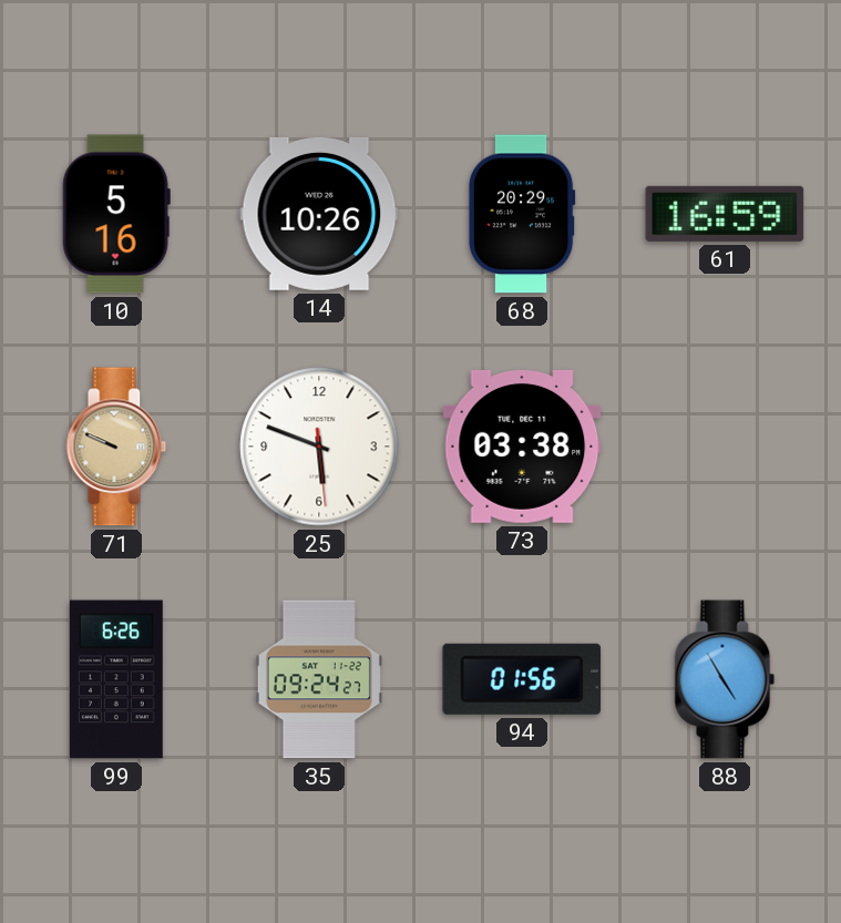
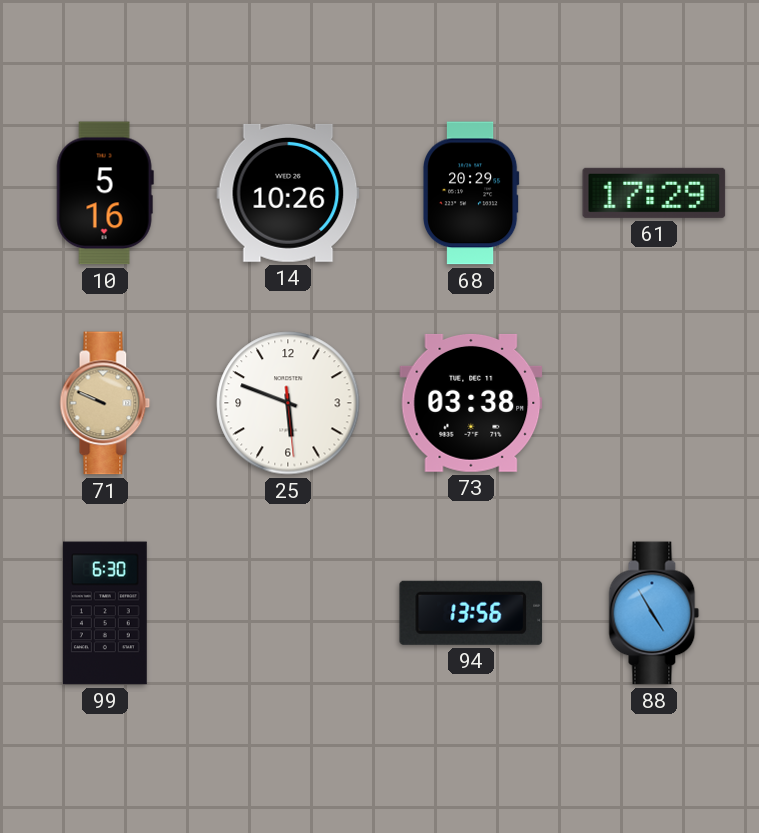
61: 16:59 -> 17:29 (654, 193)
99: 6:26 -> 6:30 (105, 613)
35: 09:24 -> none (319, 679)
94: 01:56 -> 13:56 (471, 613)
